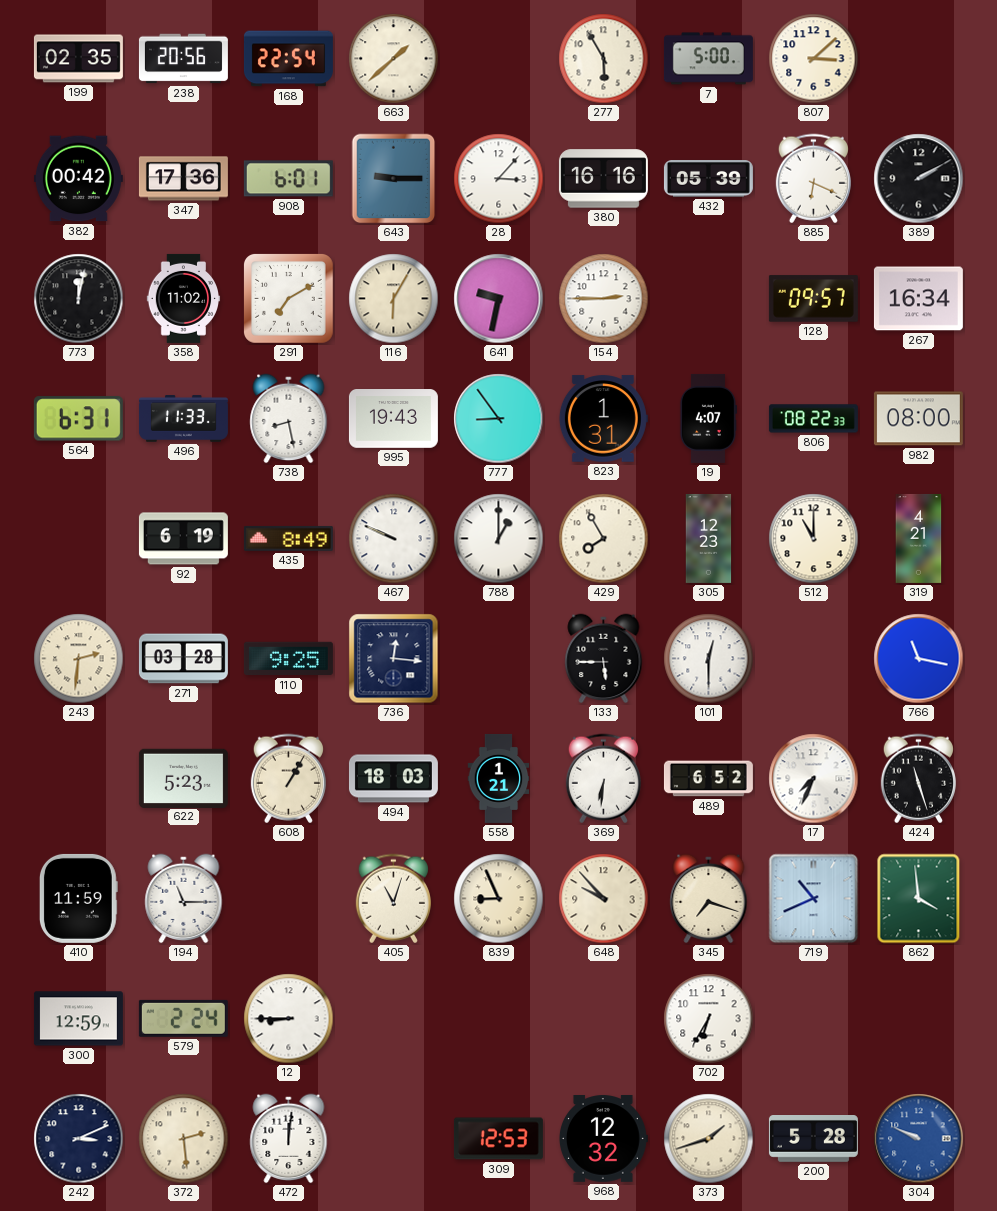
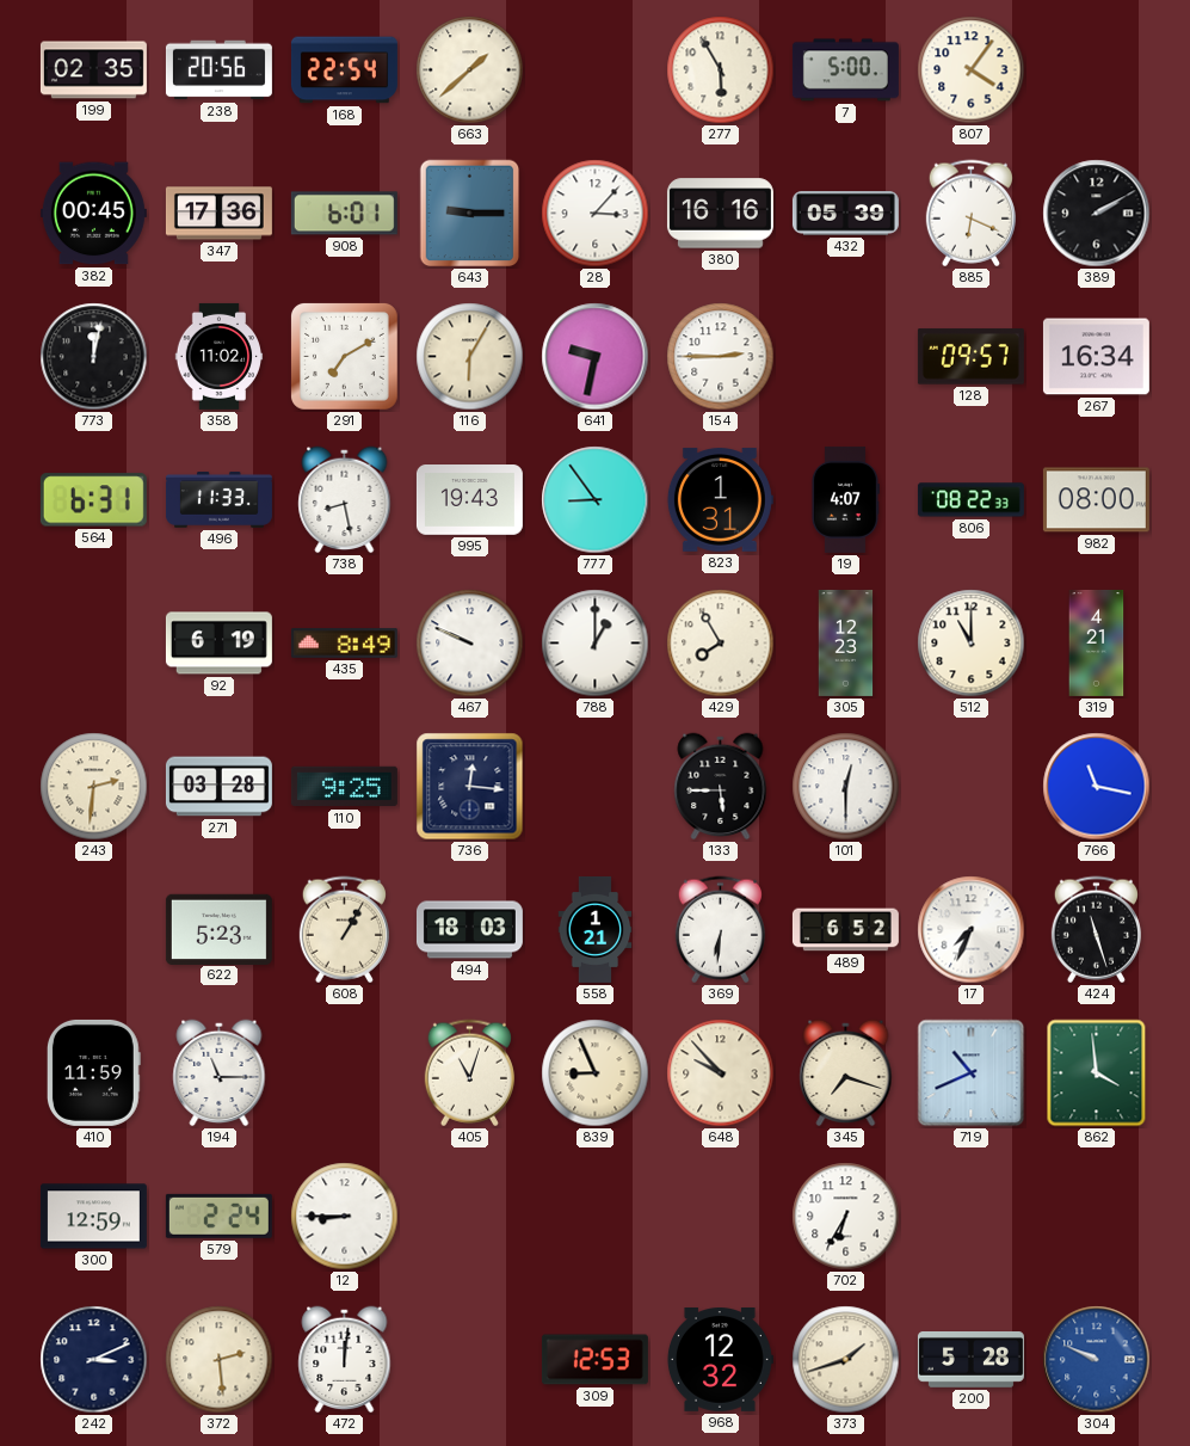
807: 3:08 -> 4:06 (972, 70)
382: 00:42 -> 00:45 (93, 214)
